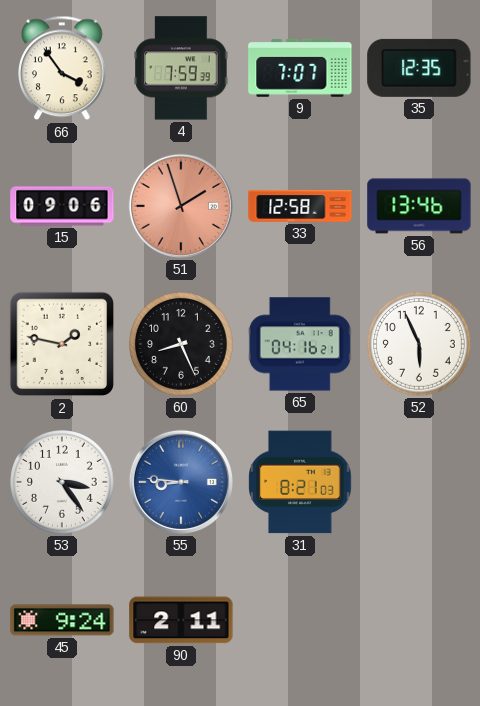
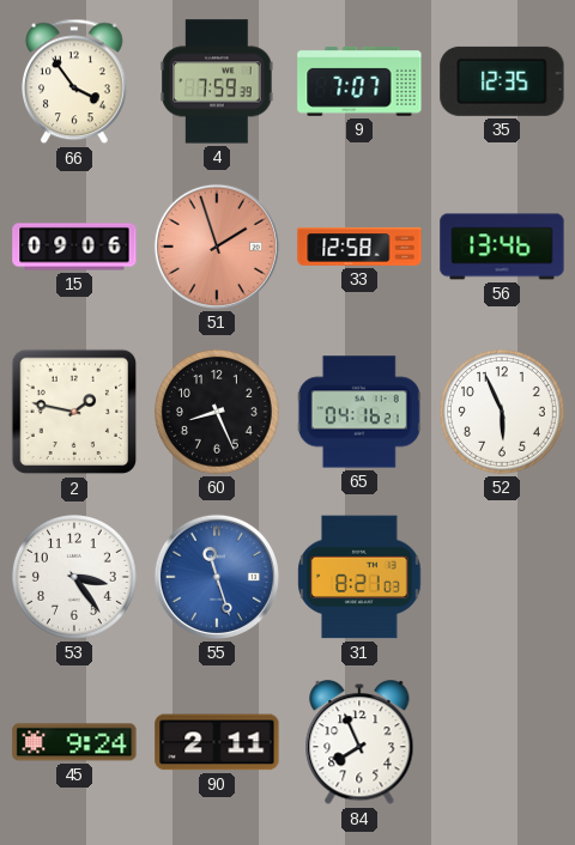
55: 8:46 -> 11:27 (217, 577)
84: none -> 7:56 (359, 743)
